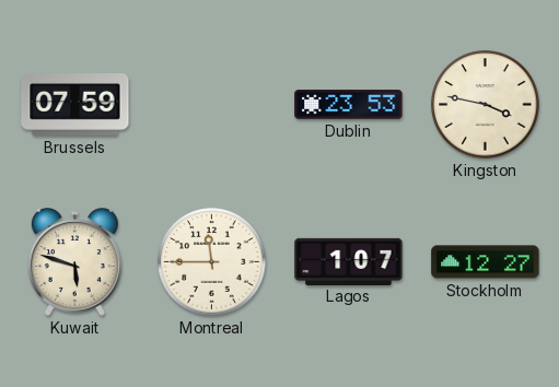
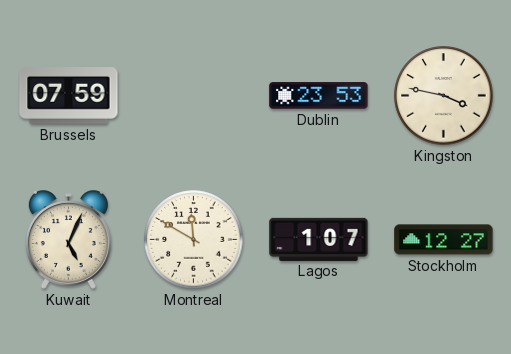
Kuwait: 5:48 -> 5:04 (68, 240)
Montreal: 11:45 -> 11:50 (194, 240)
